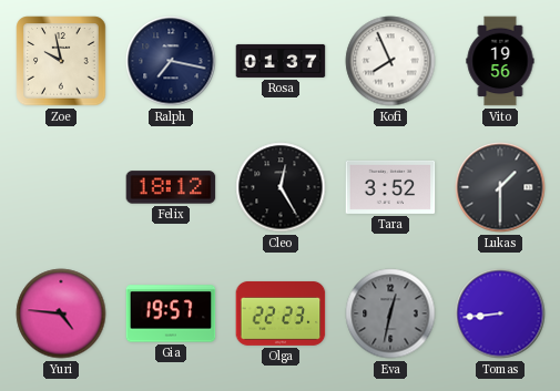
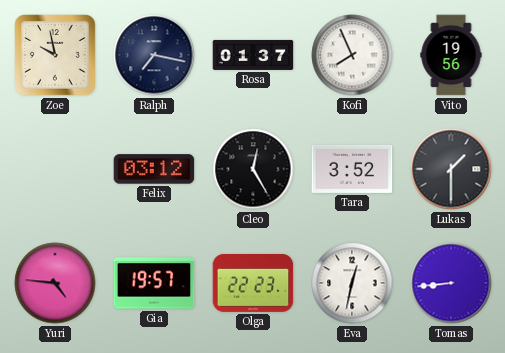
Felix: 18:12 -> 03:12 (154, 169)
Eva dial: grey -> white (352, 283)
